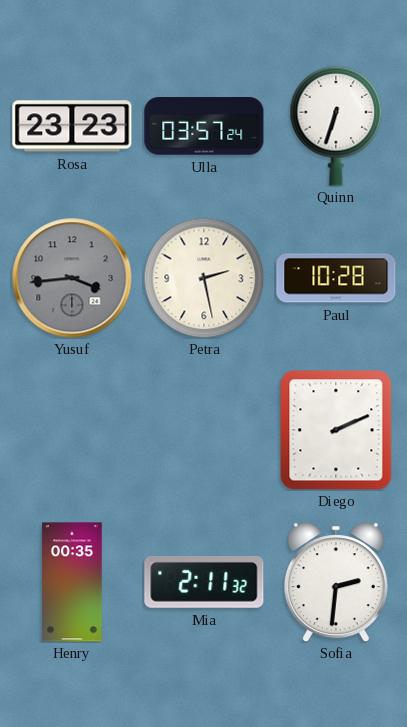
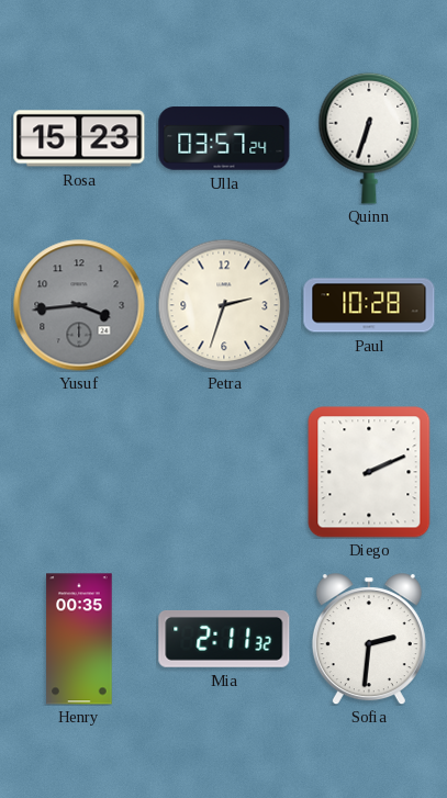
Rosa: 23:23 -> 15:23 (79, 138)
Petra: 2:28 -> 2:33 (224, 305)
